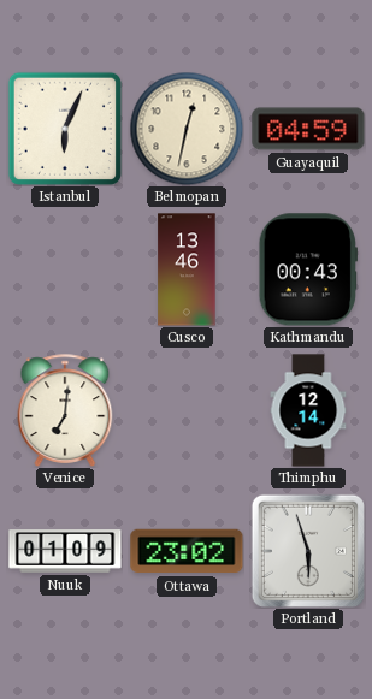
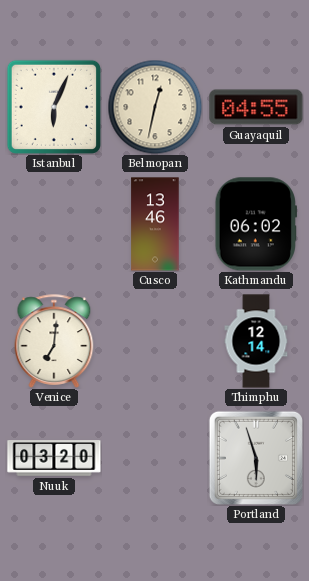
Guayaquil: 04:59 -> 04:55 (256, 107)
Kathmandu: 00:43 -> 06:02 (255, 224)
Nuuk: 01:09 -> 03:20 (54, 458)
Ottawa: 23:02 -> none (187, 551)
